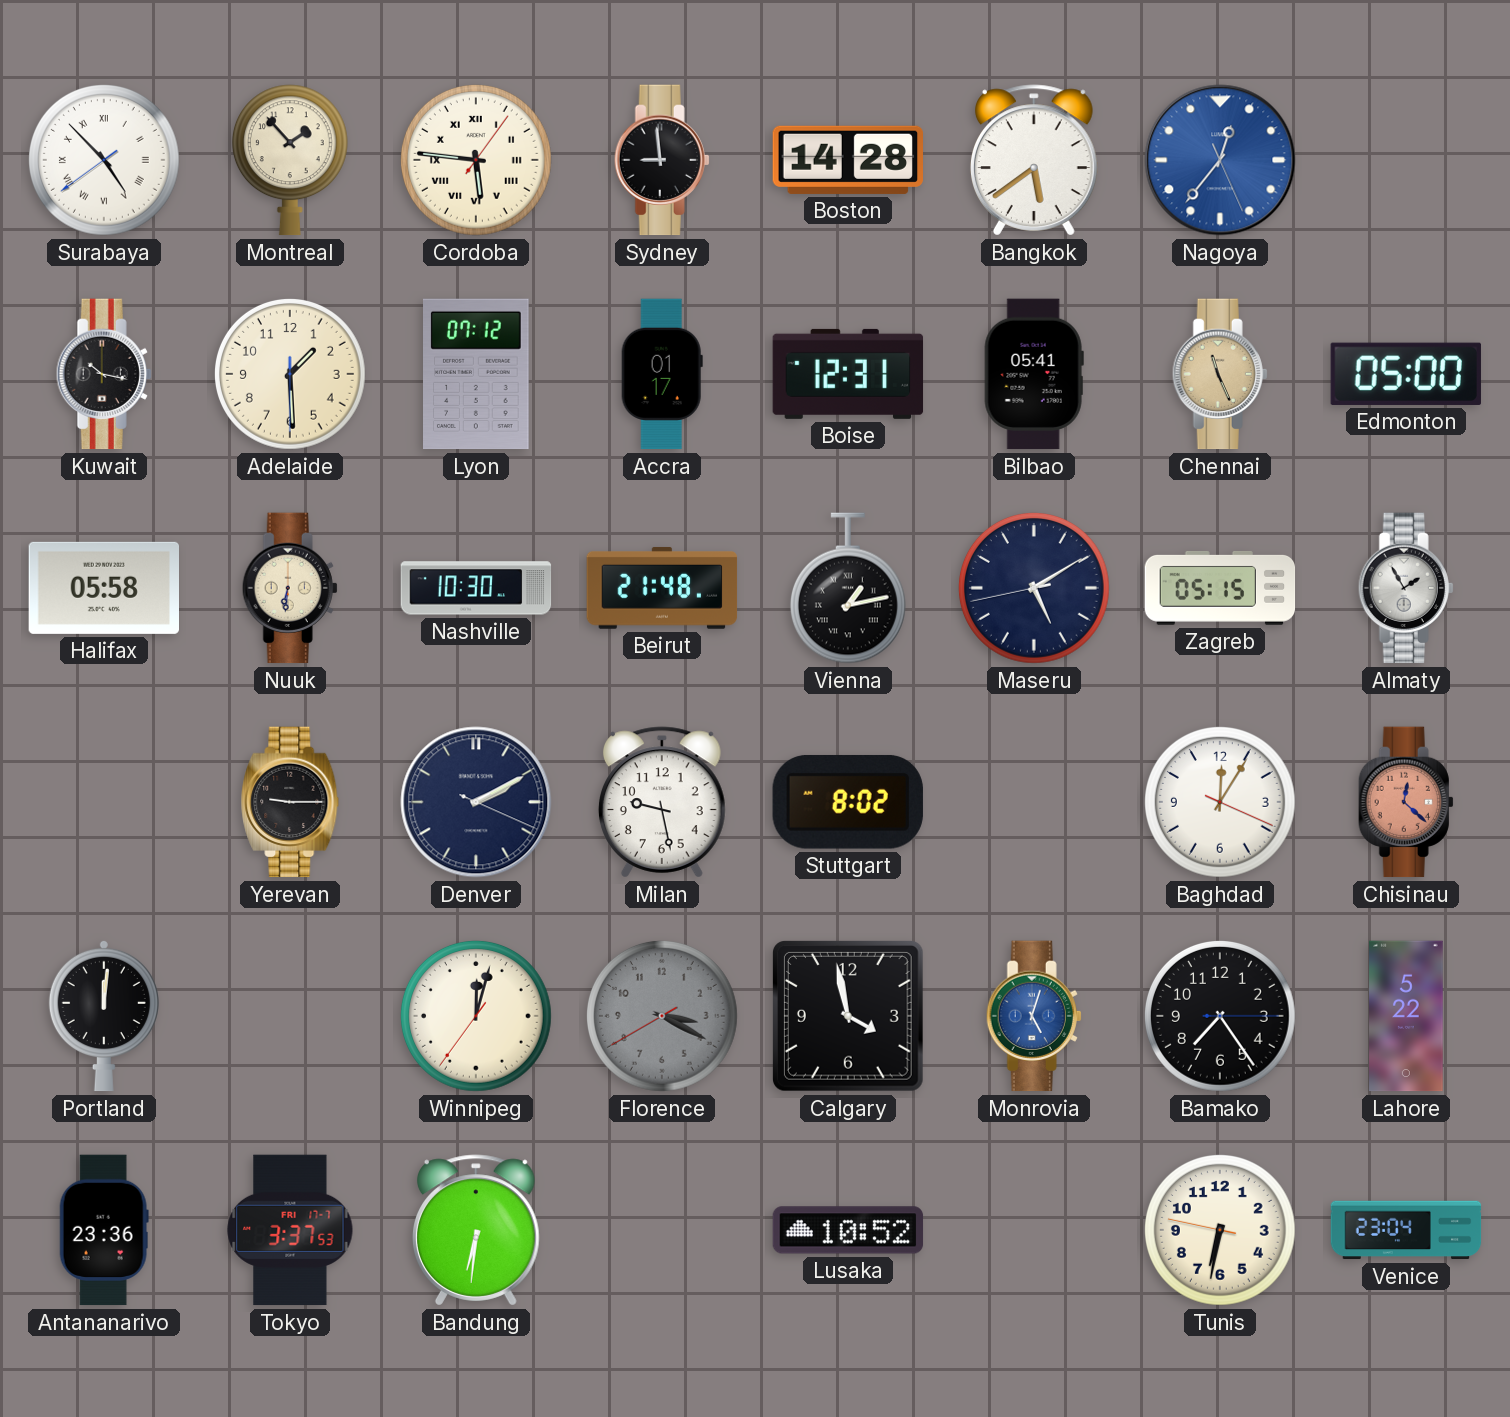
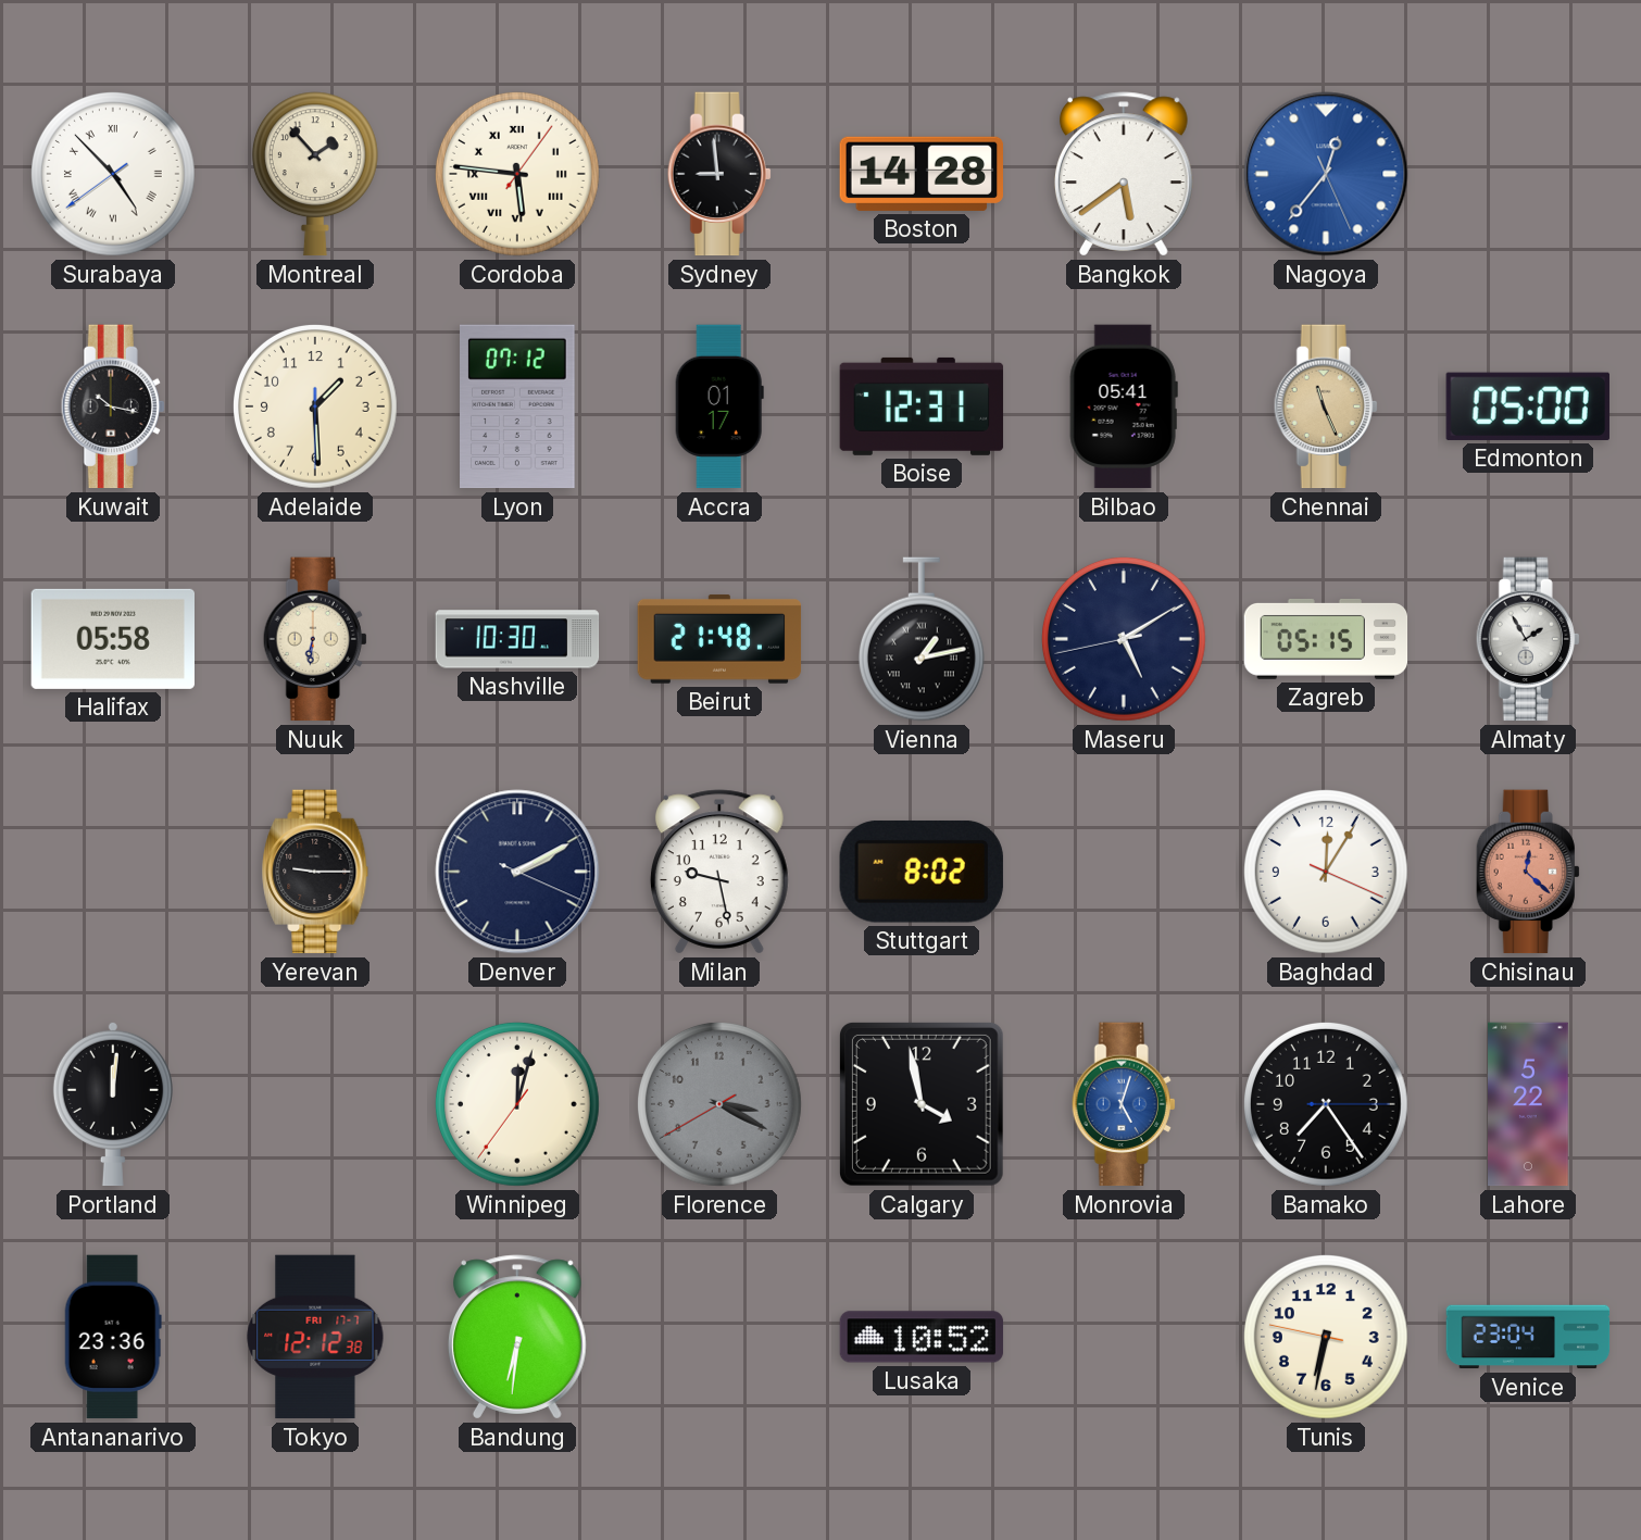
Tokyo: 3:37 -> 12:12 (315, 1337)
